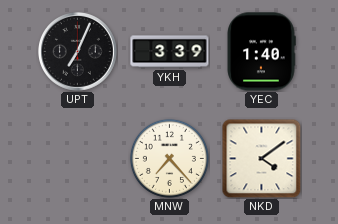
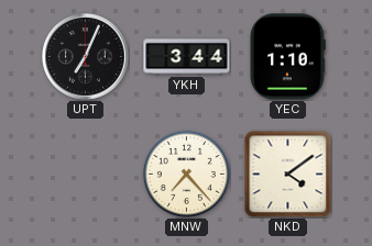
YKH: 3:39 -> 3:44 (187, 57)
YEC: 1:40 -> 1:10 (287, 57)
